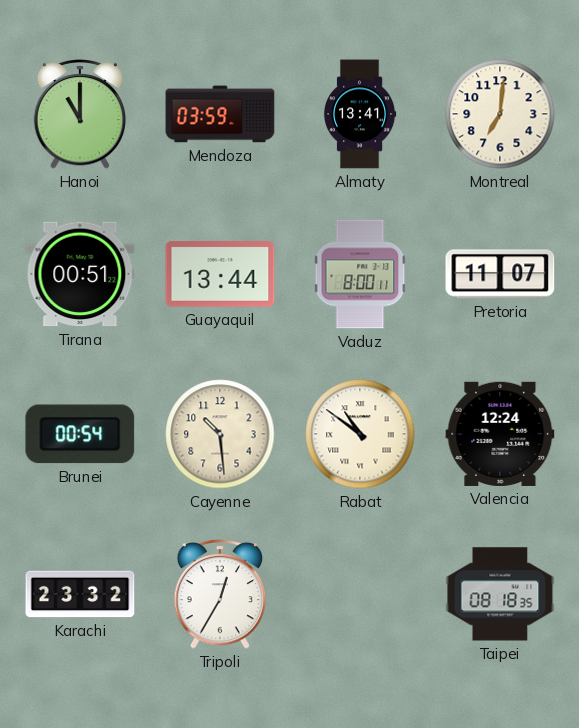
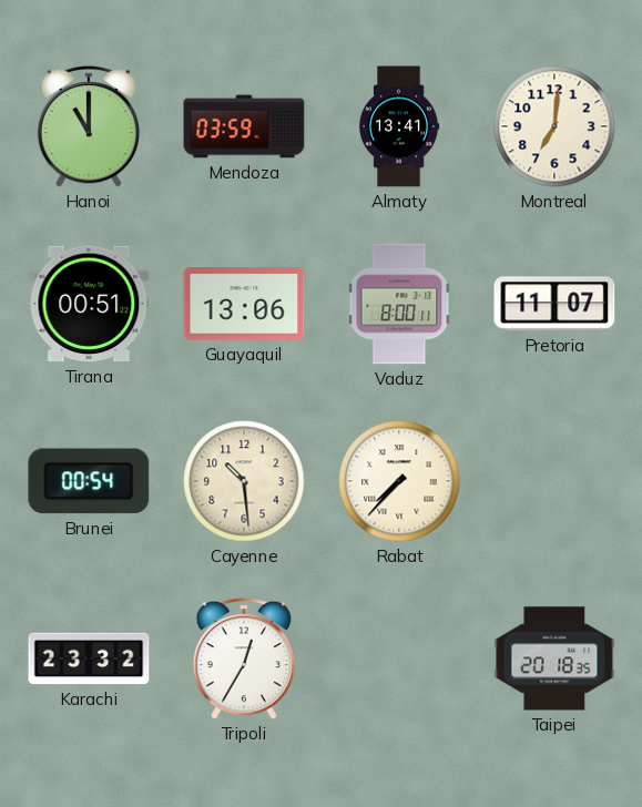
Guayaquil: 13:44 -> 13:06 (244, 305)
Rabat: 10:51 -> 7:37 (399, 481)
Valencia: 12:24 -> none (500, 434)
Taipei: 08:18 -> 20:18 (554, 658)
